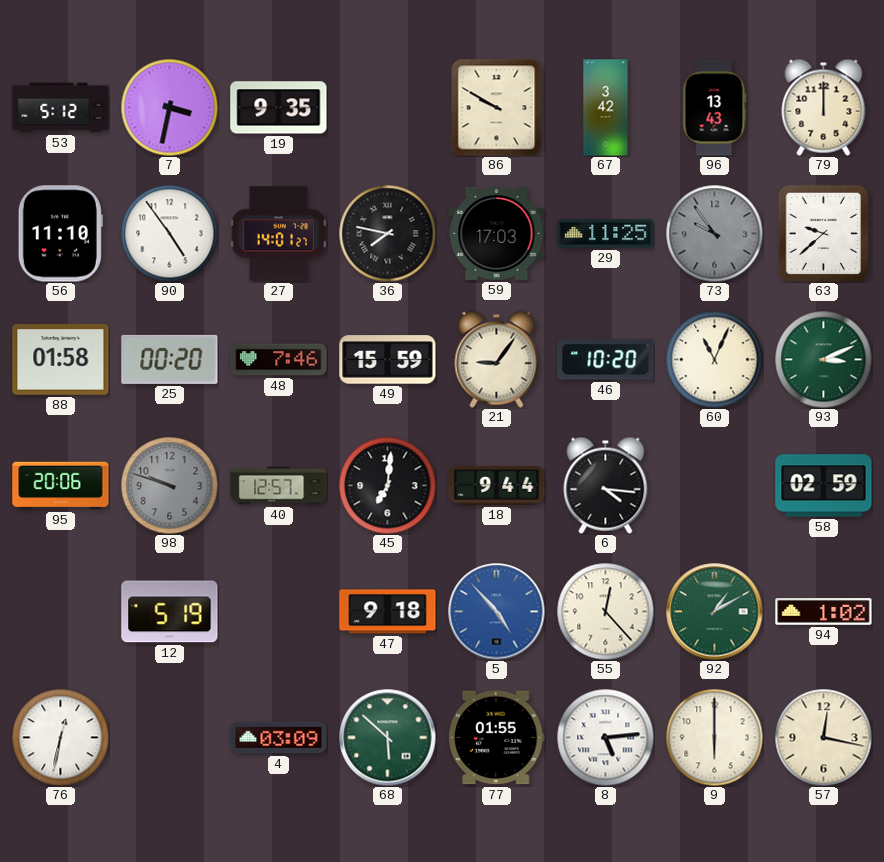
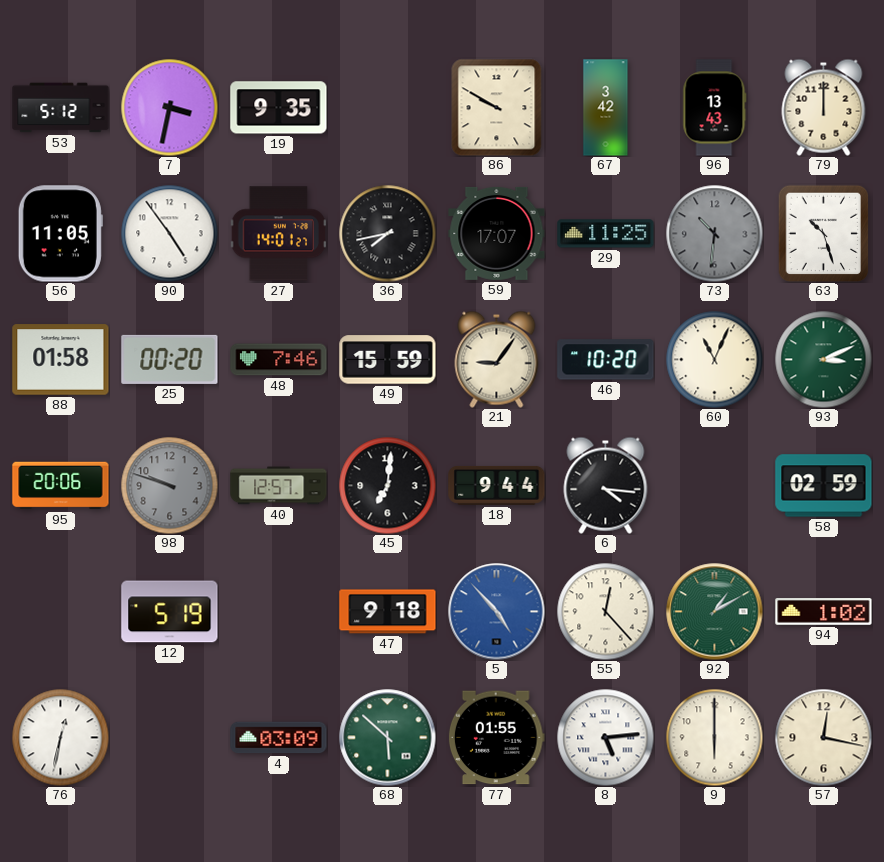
56: 11:10 -> 11:05 (60, 234)
36: 7:47 -> 7:43 (387, 233)
59: 17:03 -> 17:07 (497, 233)
73: 9:54 -> 10:31 (714, 233)
63: 9:38 -> 10:27 (824, 233)
